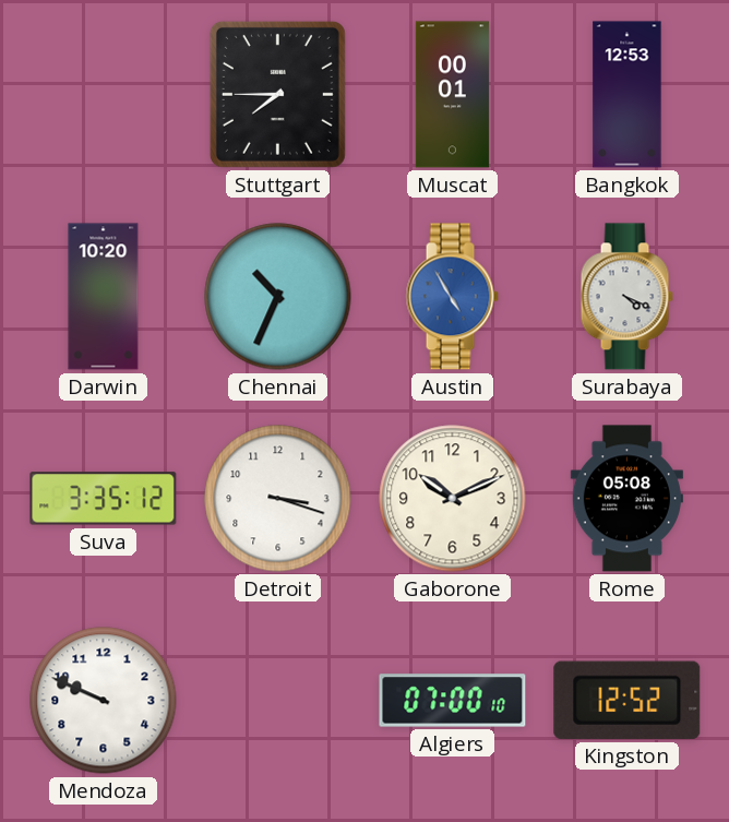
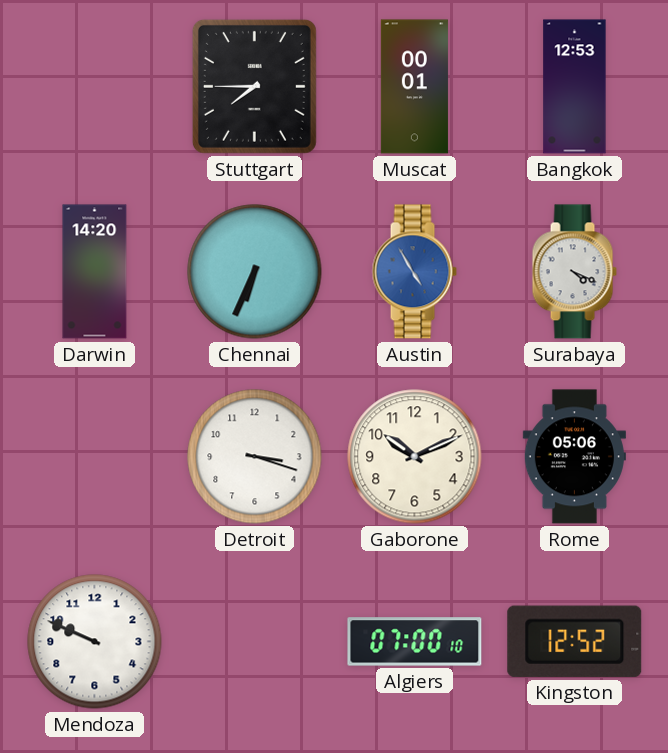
Darwin: 10:20 -> 14:20 (95, 272)
Chennai: 10:34 -> 6:34 (255, 272)
Suva: 3:35 -> none (104, 499)
Rome: 05:08 -> 05:06 (574, 457)
